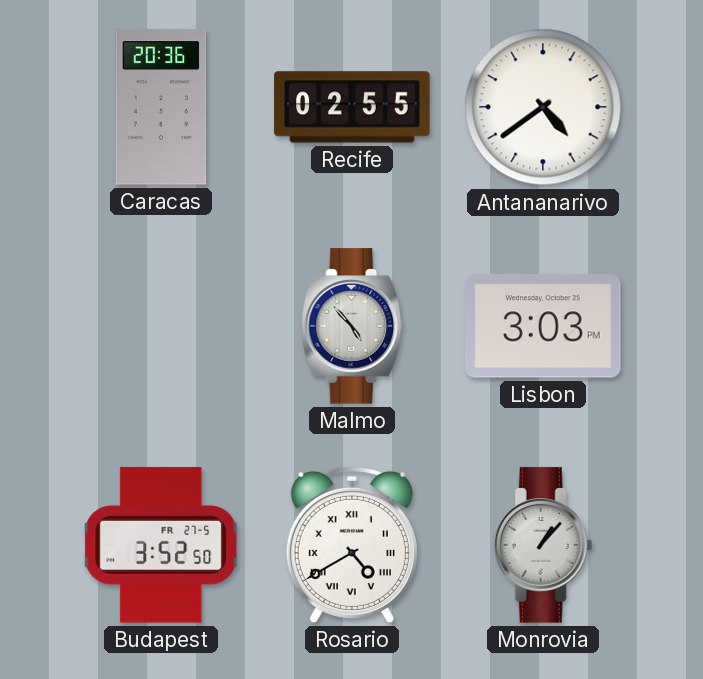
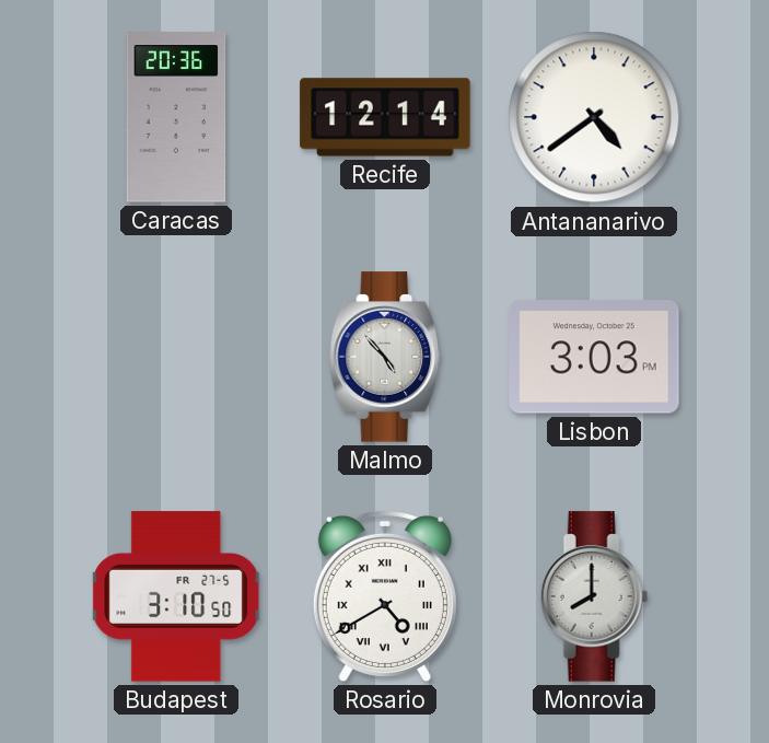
Recife: 02:55 -> 12:14 (385, 117)
Budapest: 3:52 -> 3:10 (176, 596)
Monrovia: 1:07 -> 8:00 (594, 596)
